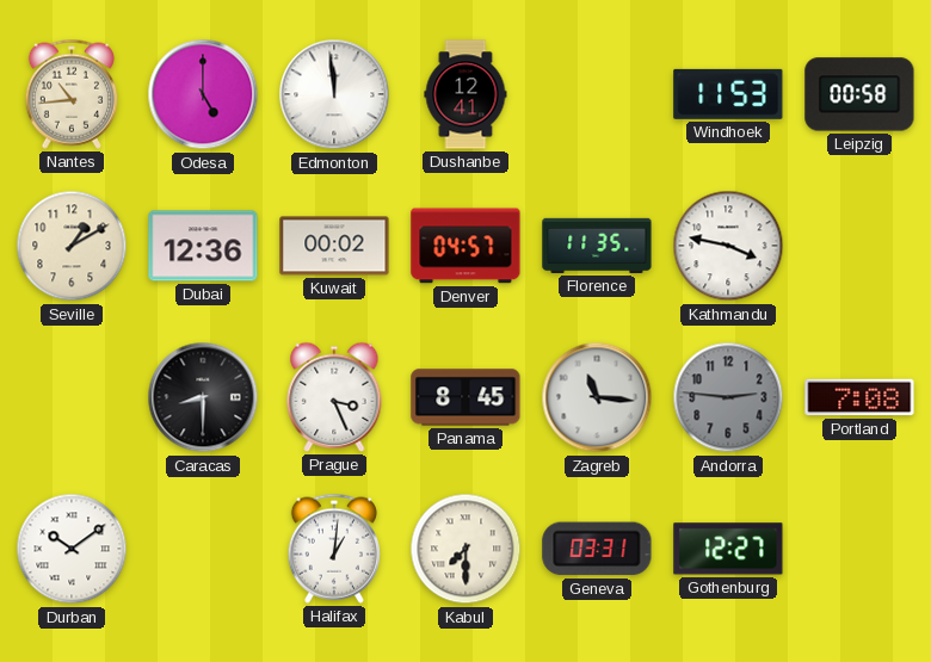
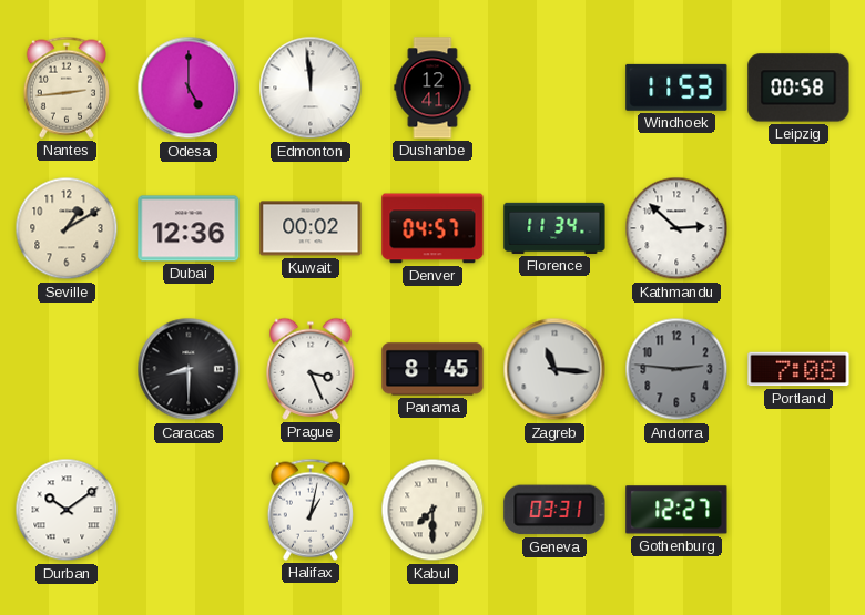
Nantes: 10:44 -> 2:44 (67, 88)
Florence: 11:35 -> 11:34 (554, 228)
Kathmandu: 3:47 -> 2:52 (676, 228)
Halifax: 1:01 -> 1:02 (311, 510)
